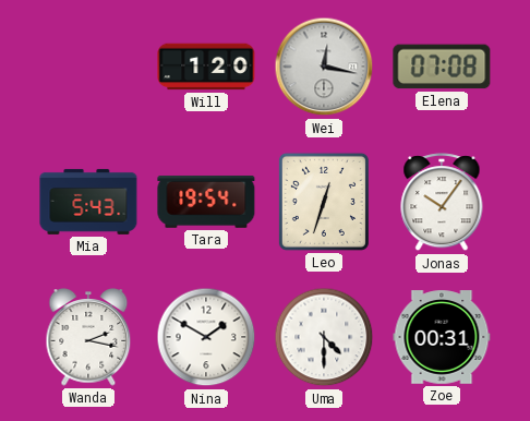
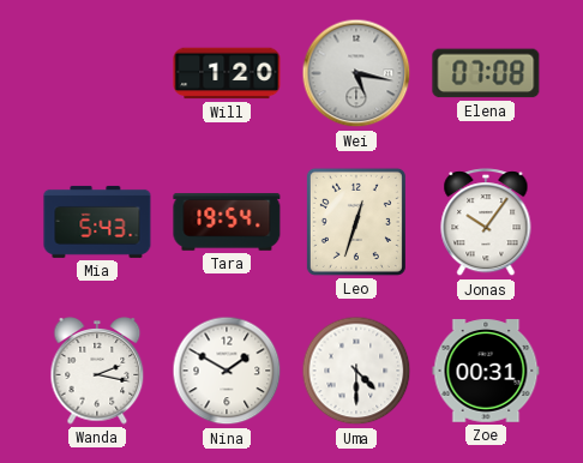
Wei: 12:17 -> 5:17 (356, 73)
